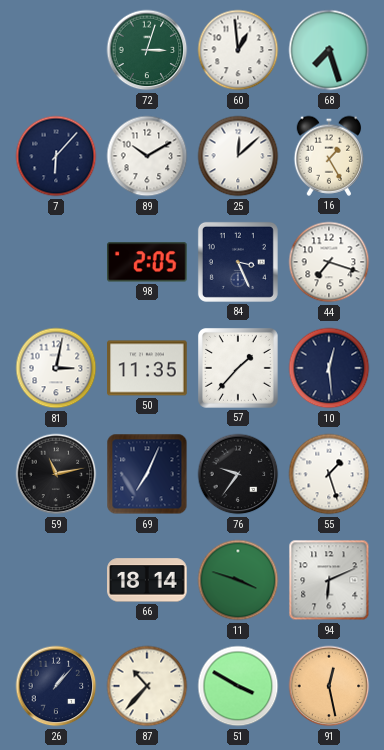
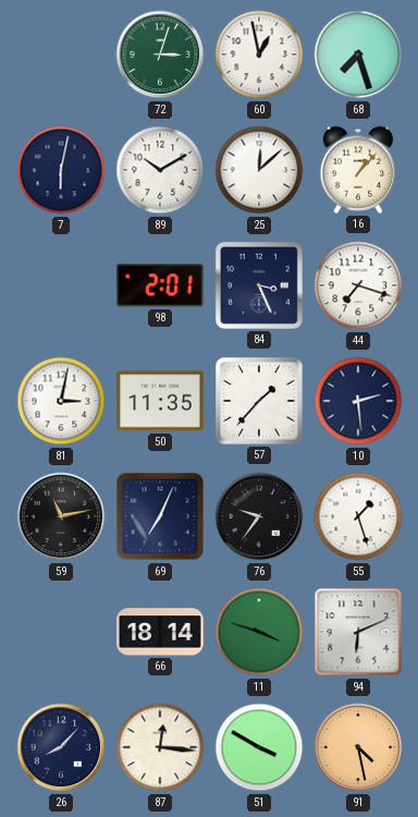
60: 12:59 -> 12:58 (259, 54)
7: 6:07 -> 6:02 (61, 170)
16: 1:25 -> 1:07 (358, 170)
98: 2:05 -> 2:01 (161, 285)
10: 12:29 -> 2:29 (358, 401)
26: 1:07 -> 8:07 (61, 747)
87: 10:37 -> 12:16 (160, 747)
91: 12:28 -> 4:28 (358, 747)
